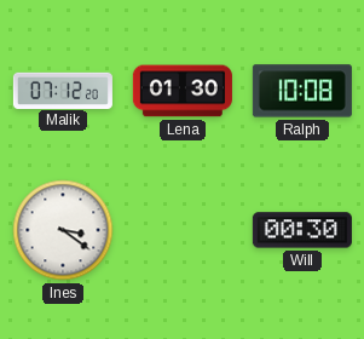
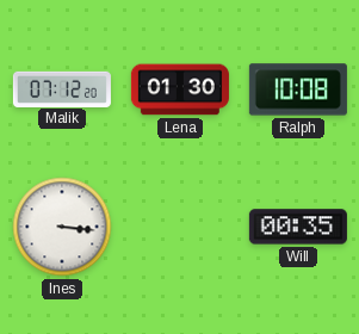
Ines: 3:21 -> 3:16 (62, 227)
Will: 00:30 -> 00:35 (298, 227)
